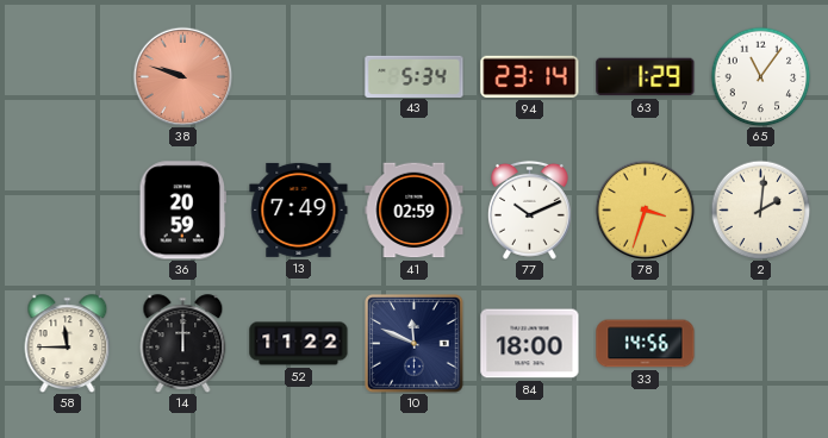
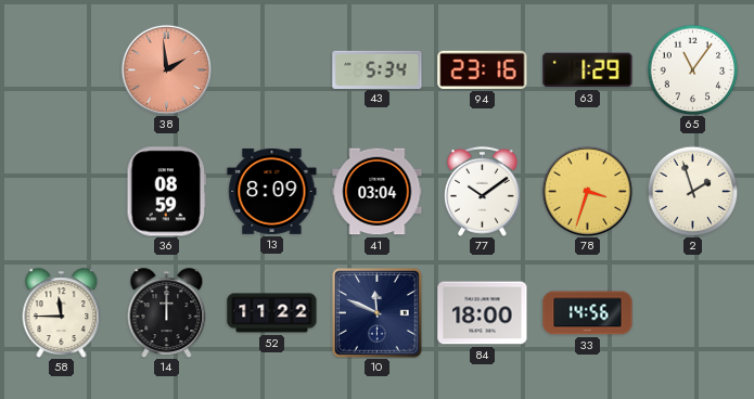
38: 9:48 -> 1:59 (166, 69)
94: 23:14 -> 23:16 (483, 69)
36: 20:59 -> 08:59 (166, 192)
13: 7:49 -> 8:09 (272, 191)
41: 02:59 -> 03:04 (378, 192)
77: 10:11 -> 10:09 (482, 191)
2: 2:01 -> 1:57 (692, 191)
